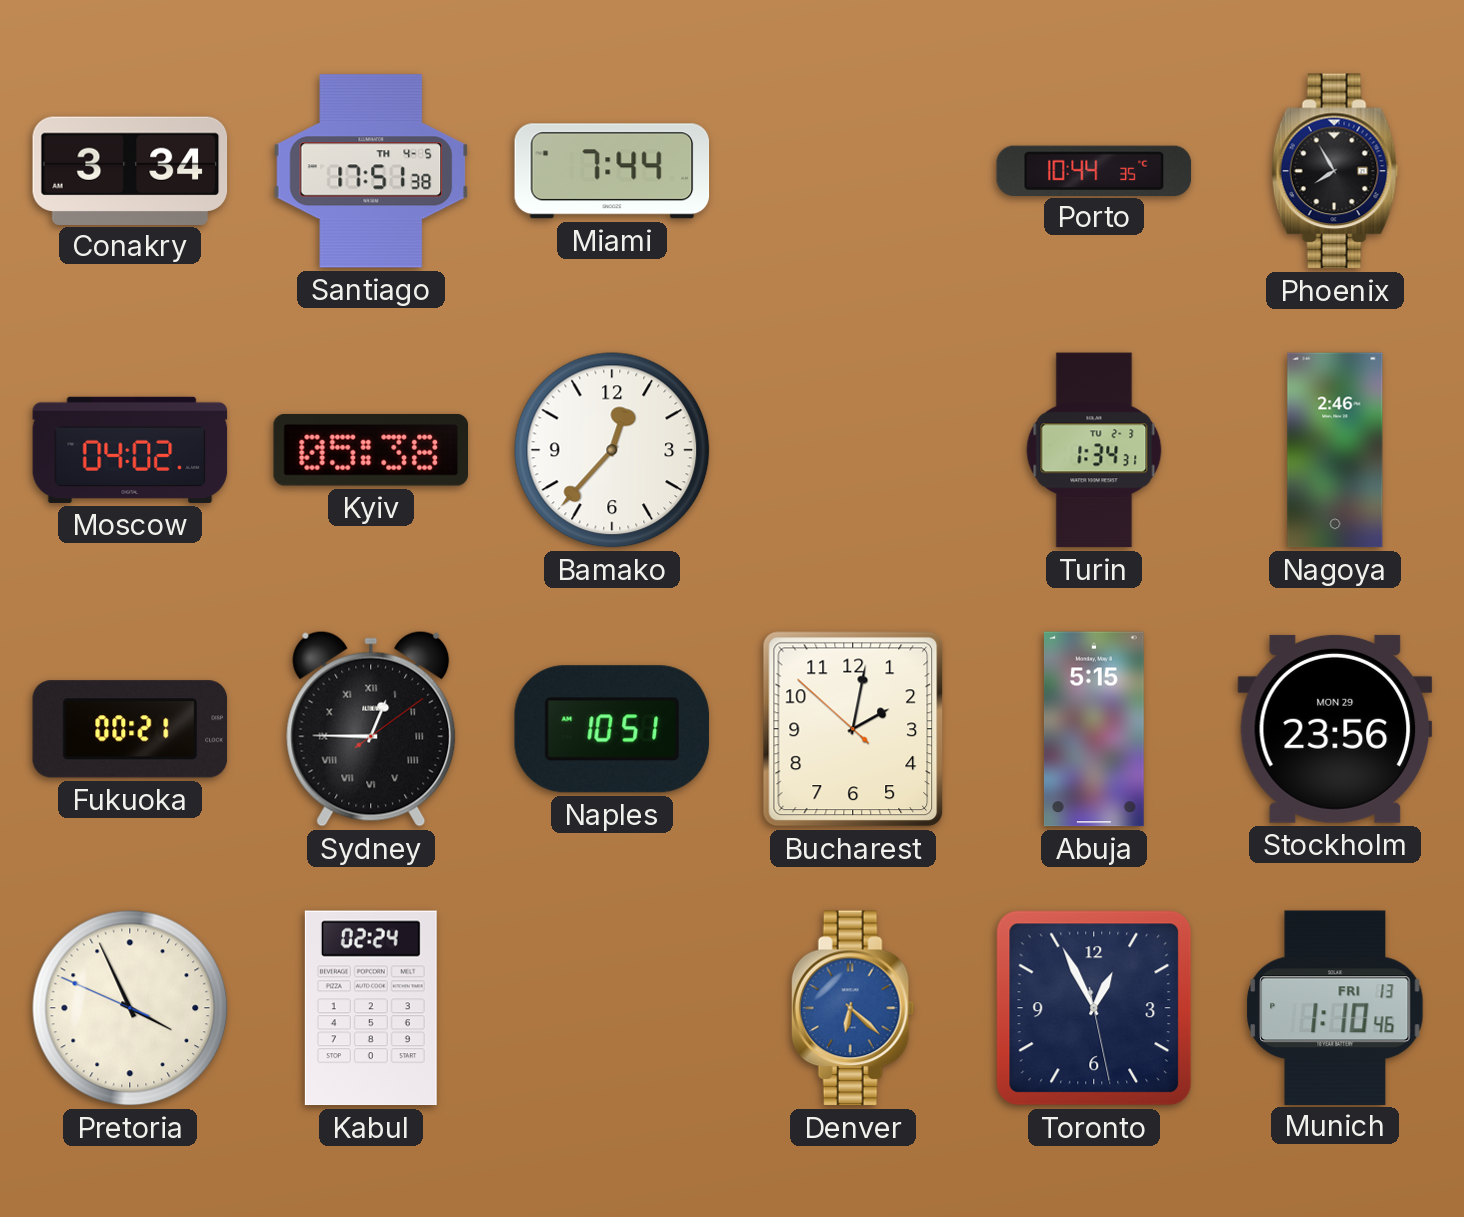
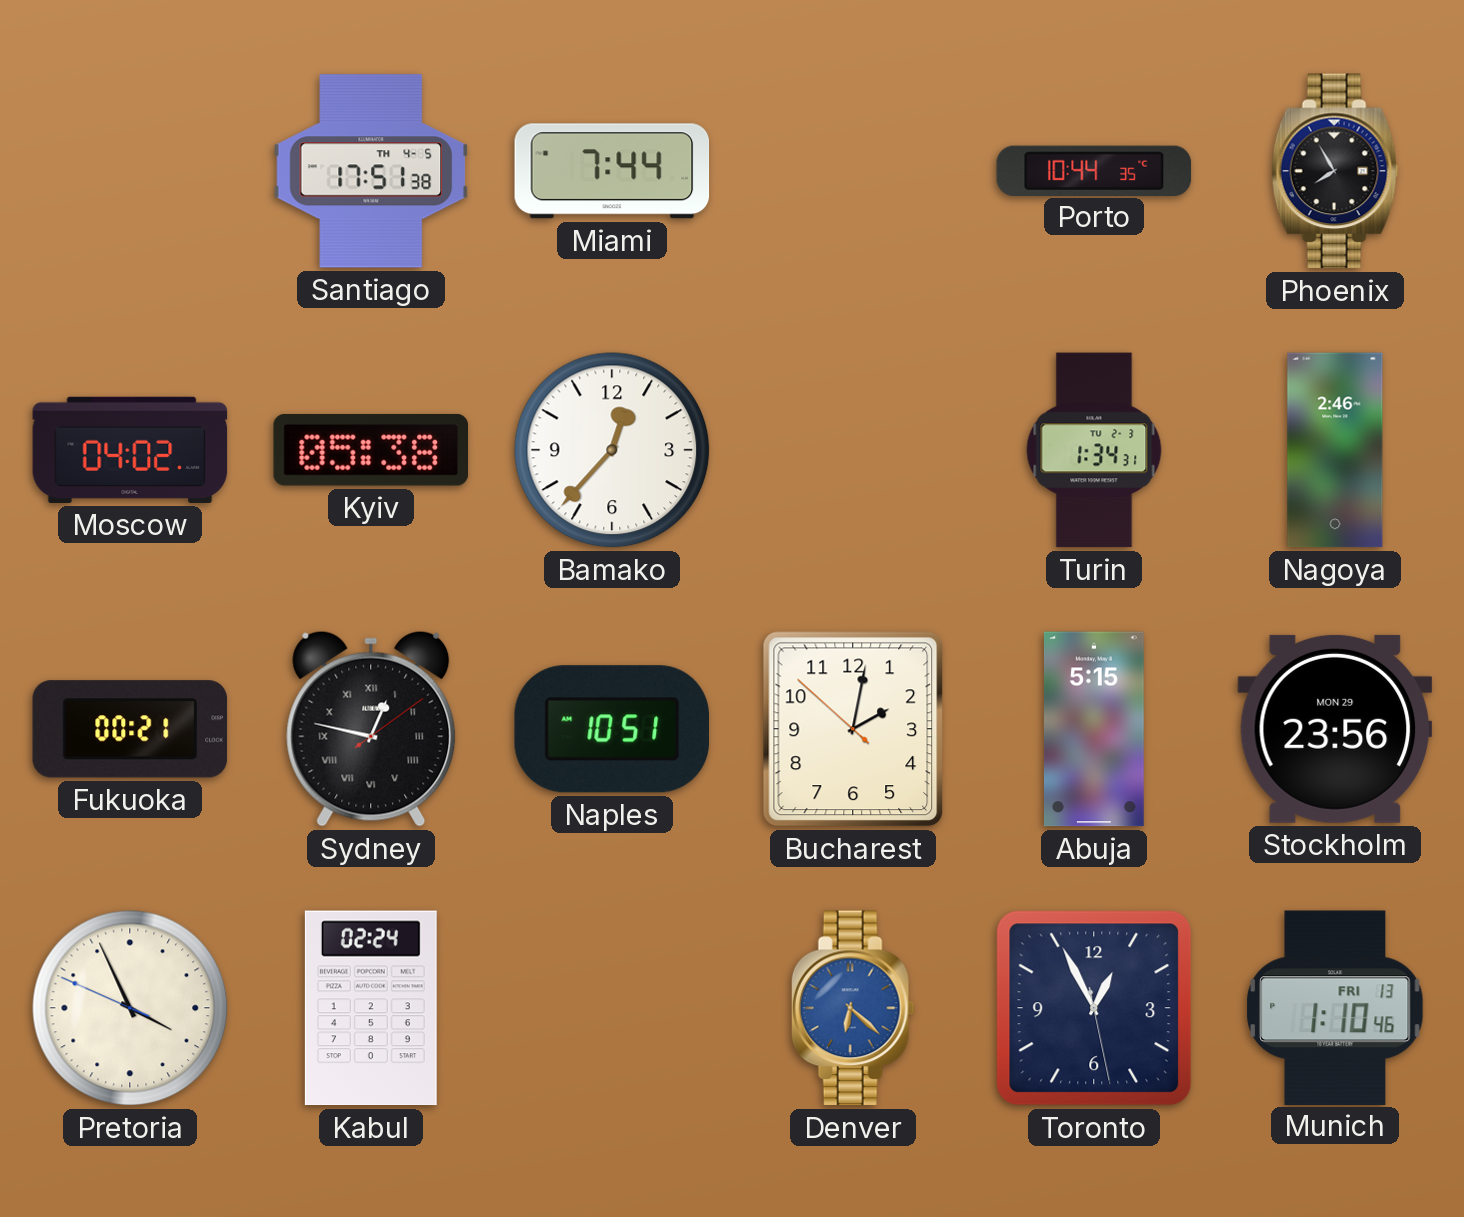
Conakry: 3:34 -> none (130, 170)
Sydney: 12:45 -> 12:47 (371, 729)
